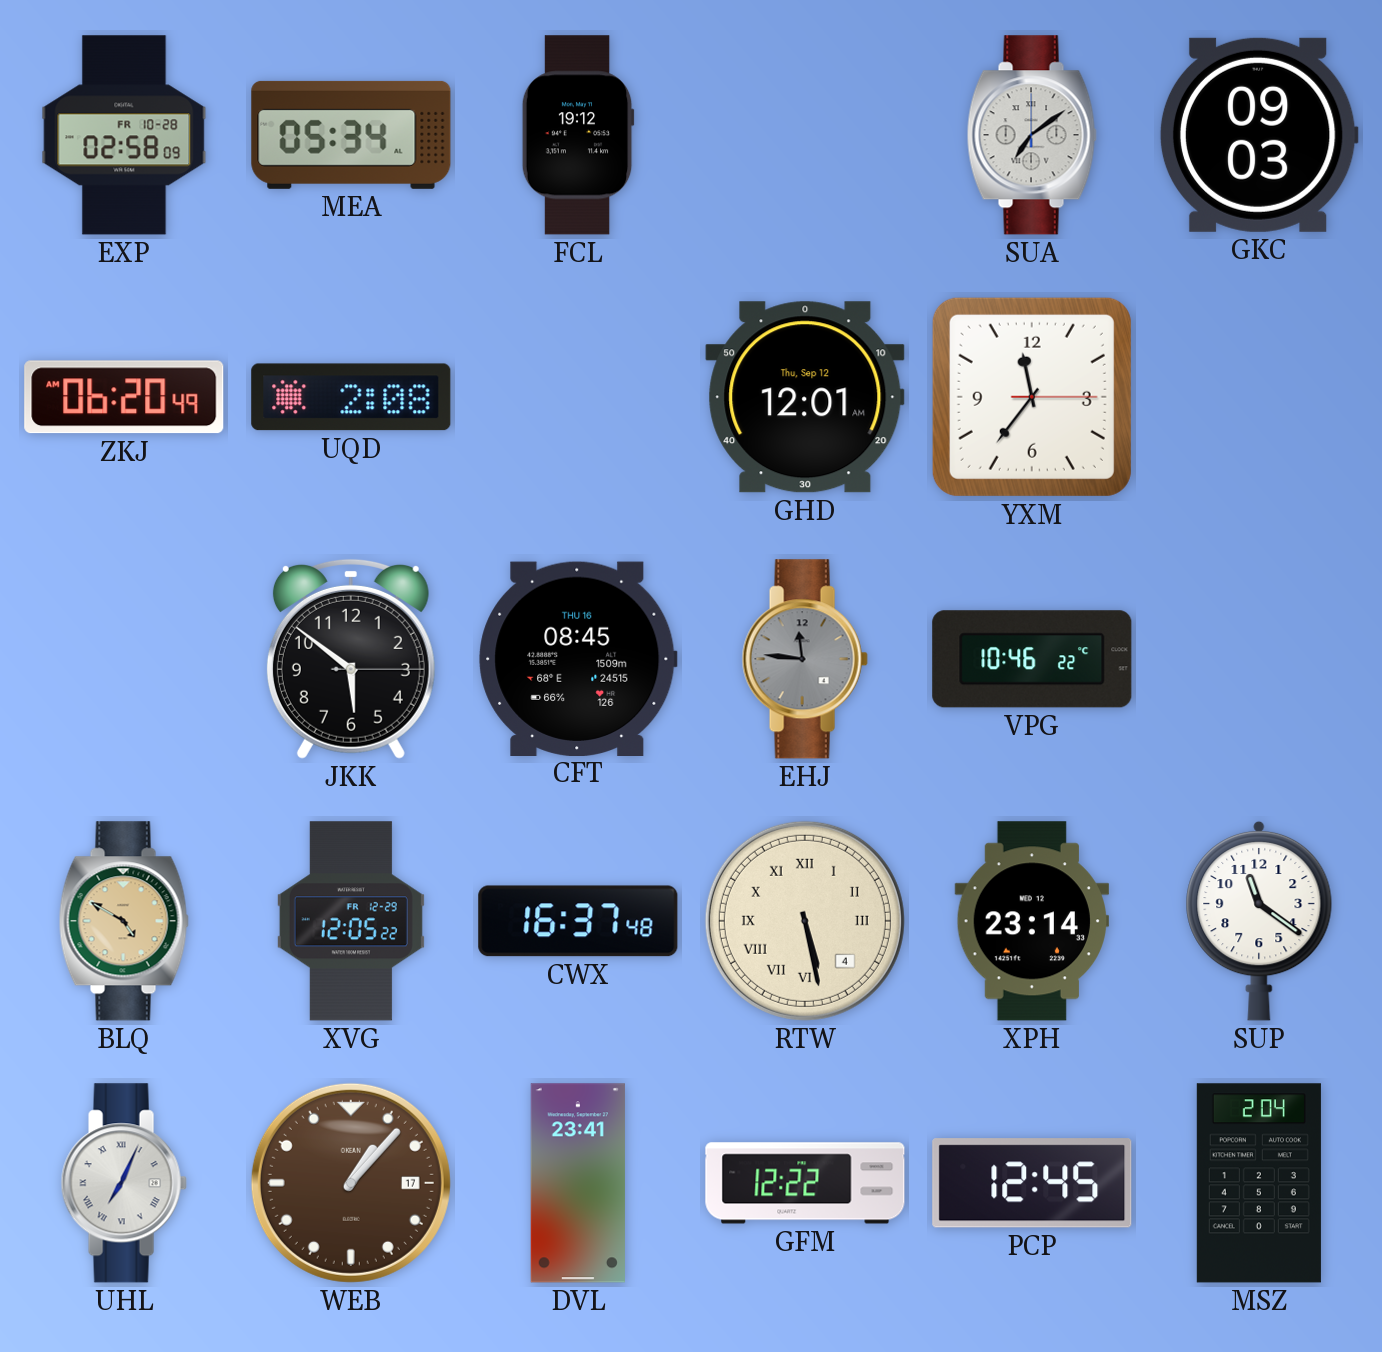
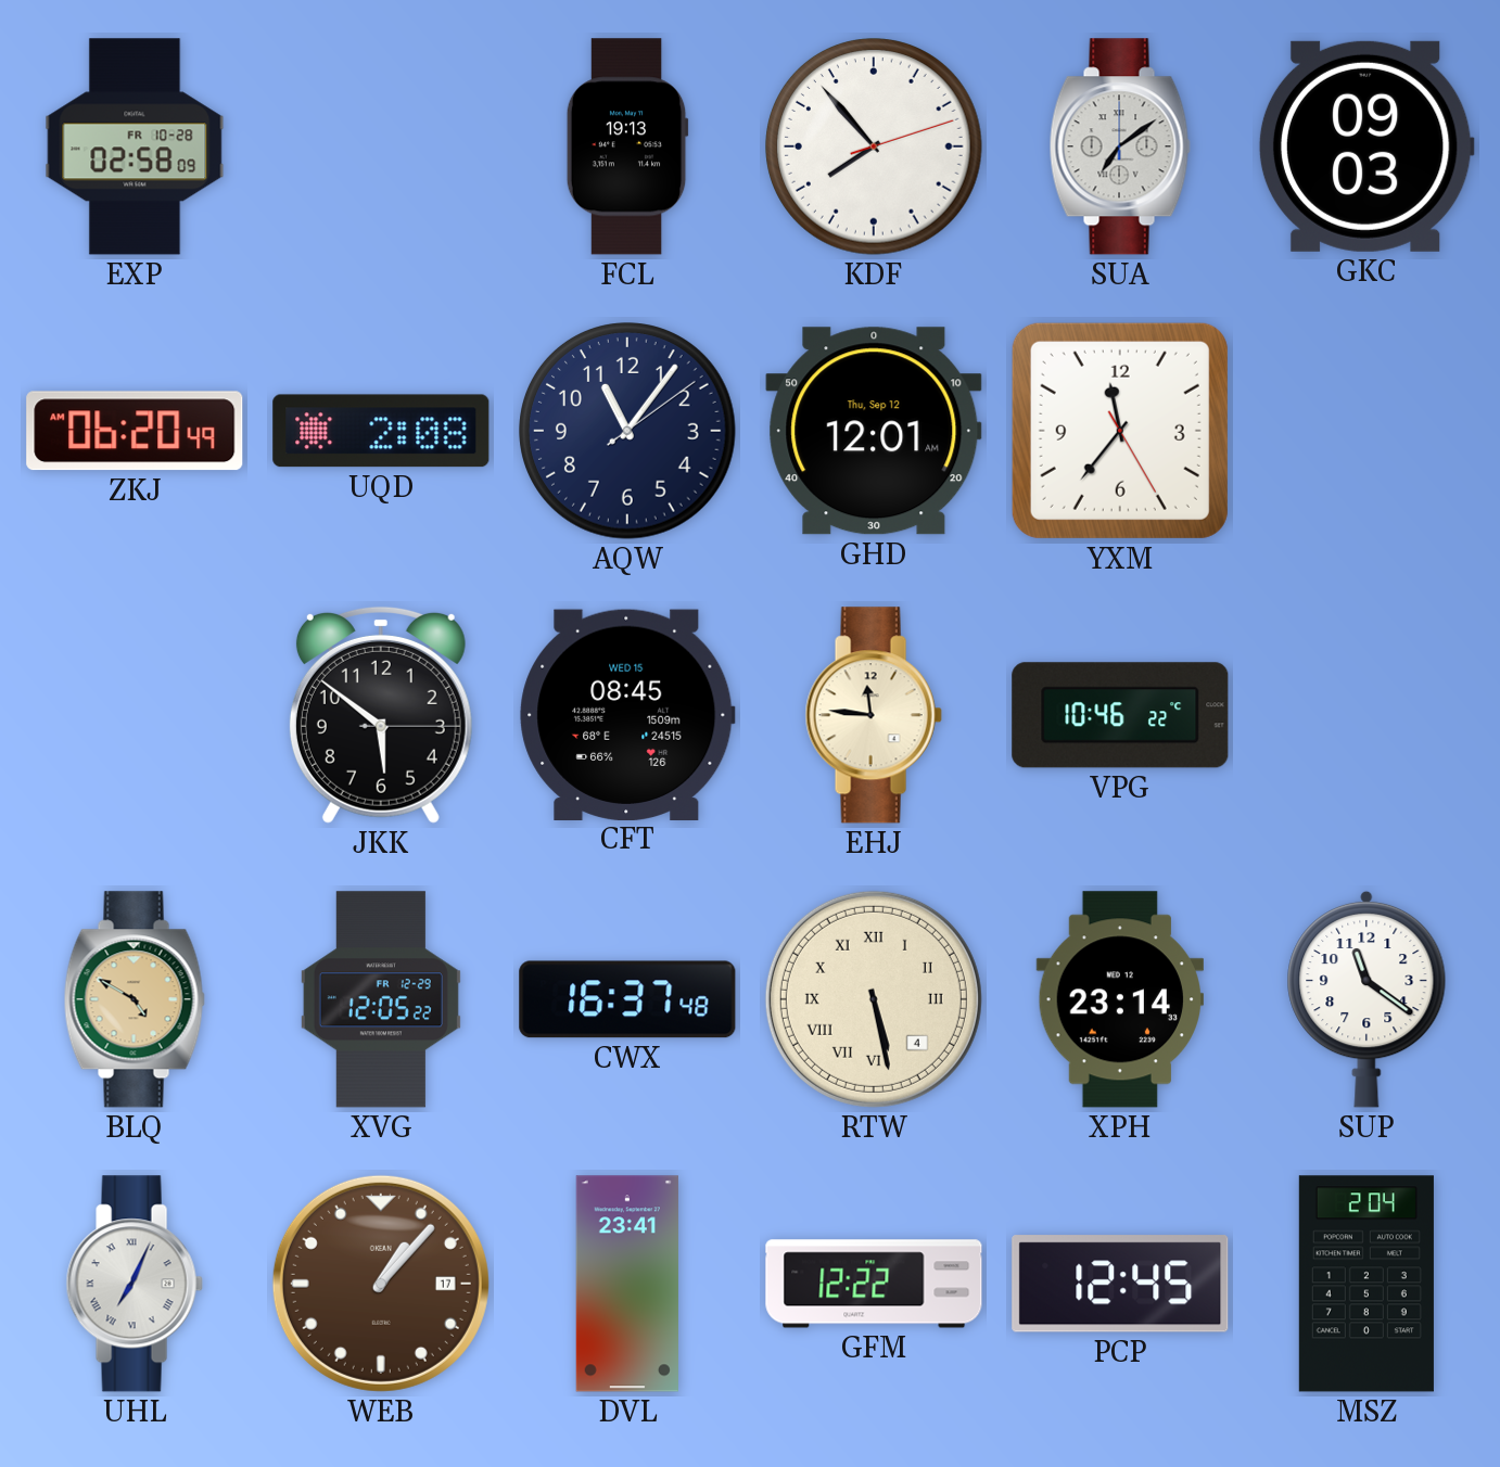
MEA: 05:34 -> none (351, 135)
FCL: 19:12 -> 19:13 (627, 146)
KDF: none -> 7:53 (874, 146)
AQW: none -> 11:06 (627, 431)
YXM: 11:36:15 -> 11:36:25 (1120, 431)
CFT date: THU 16 -> WED 15 (627, 714)
EHJ dial: grey -> cream (874, 715)
